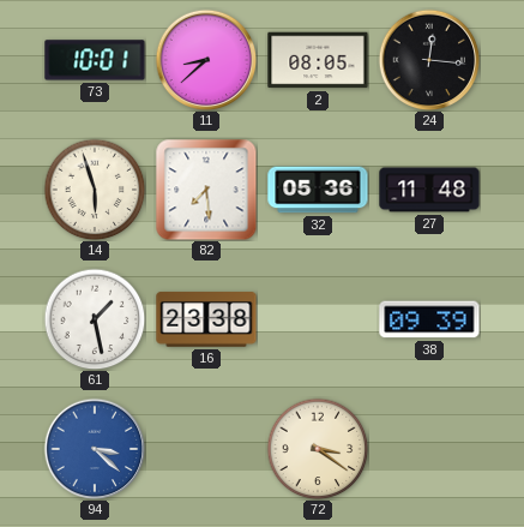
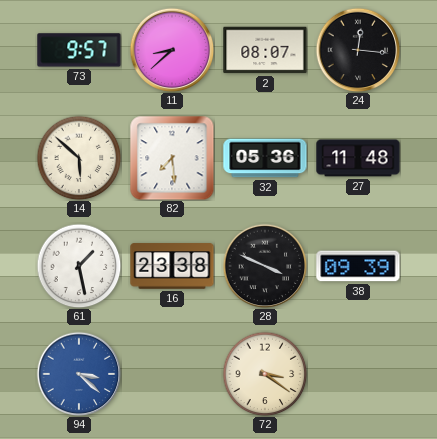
73: 10:01 -> 9:57 (79, 50)
2: 08:05 -> 08:07 (265, 50)
14: 5:57 -> 5:52 (79, 158)
28: none -> 3:49 (265, 266)
